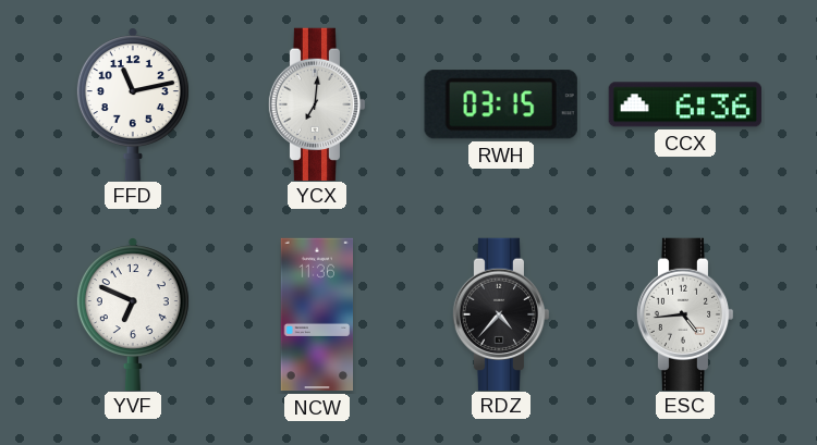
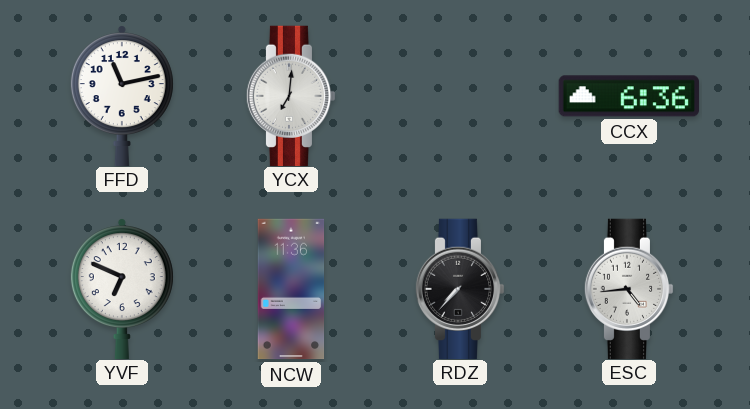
RWH: 03:15 -> none (501, 104)
RDZ: 4:37 -> 7:37 (460, 288)
